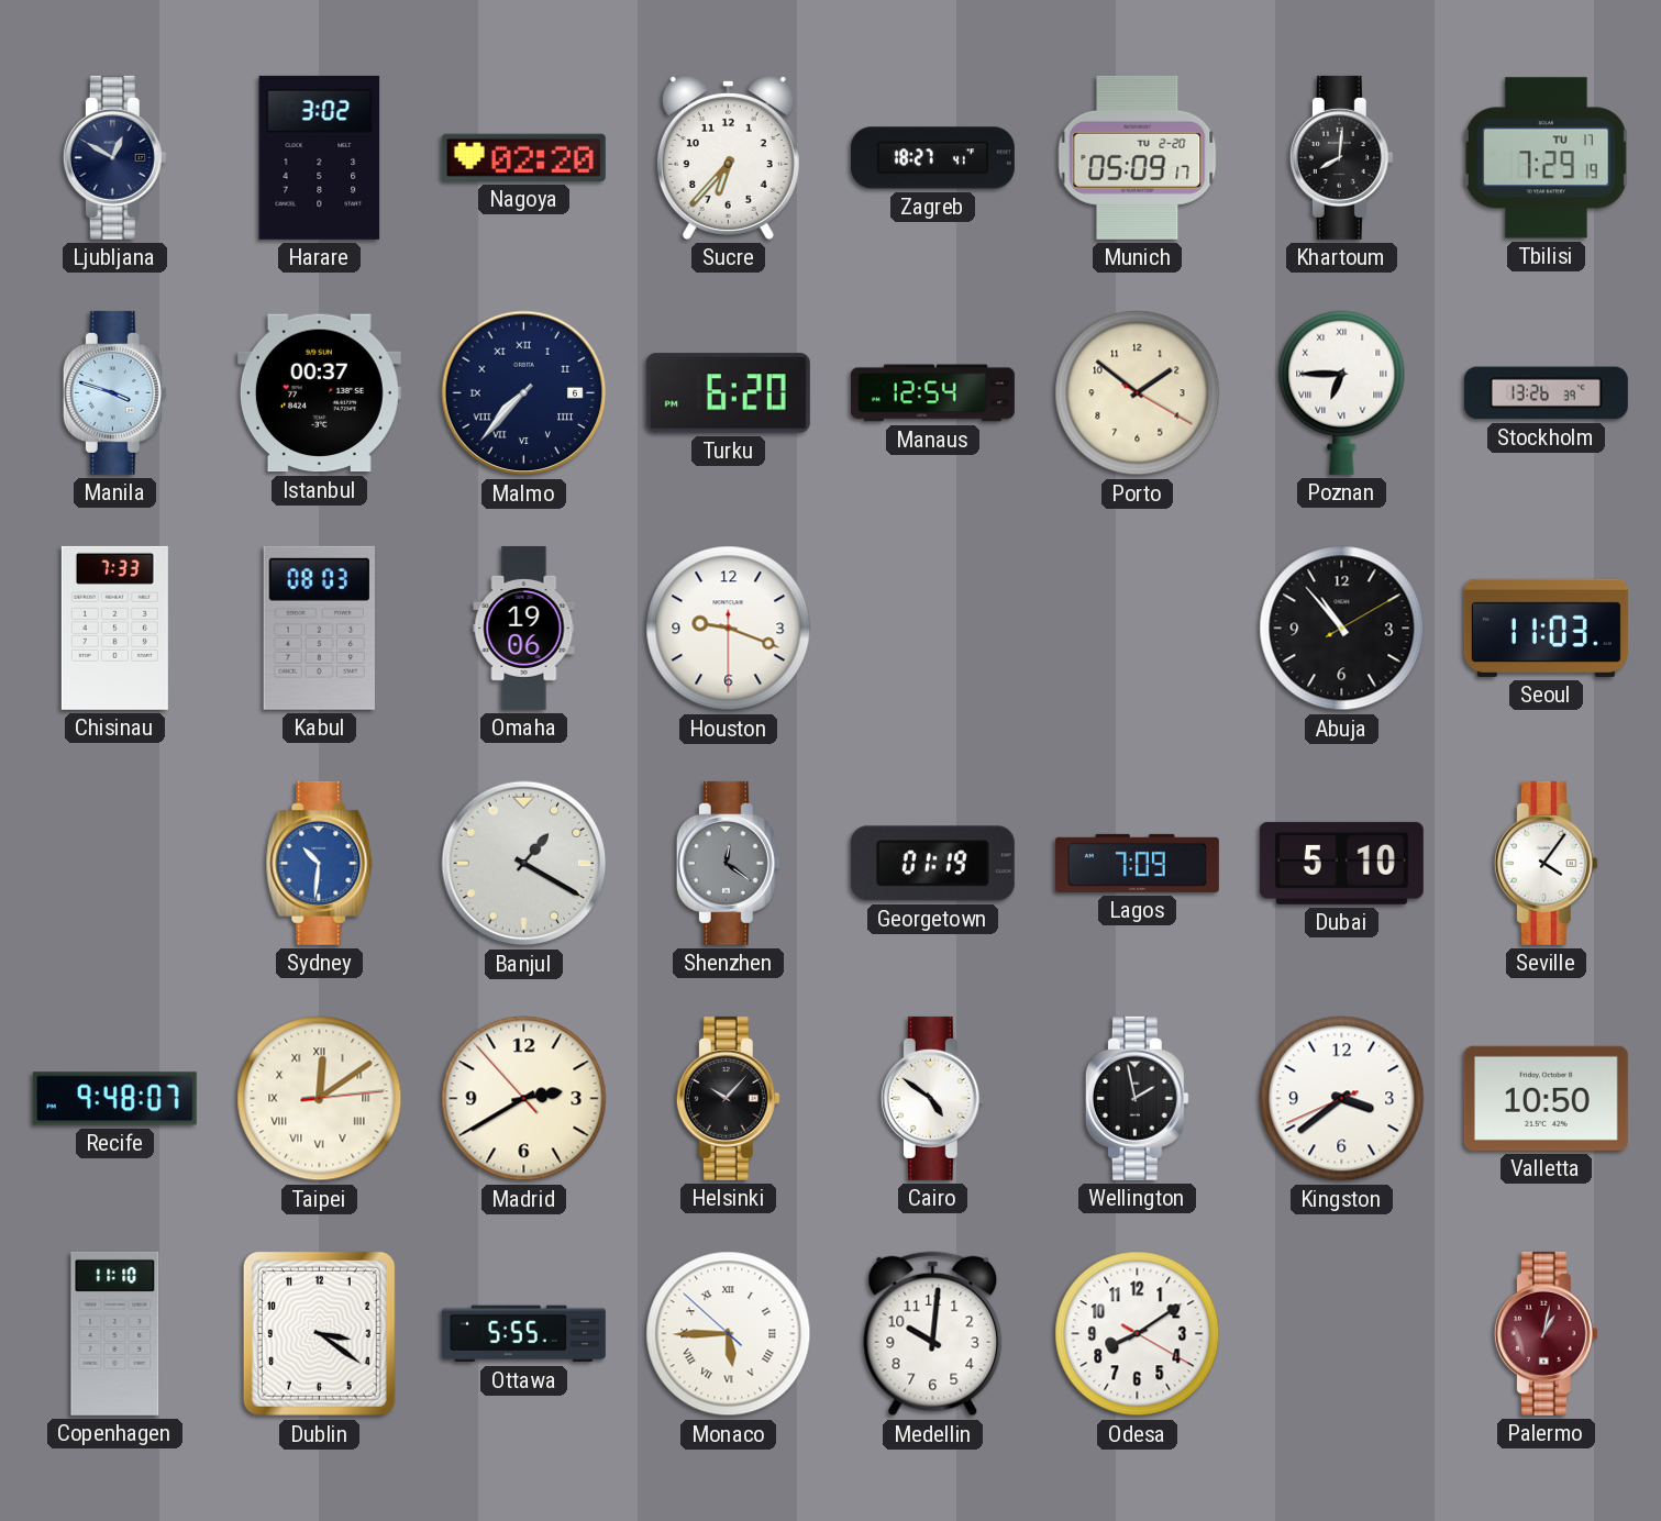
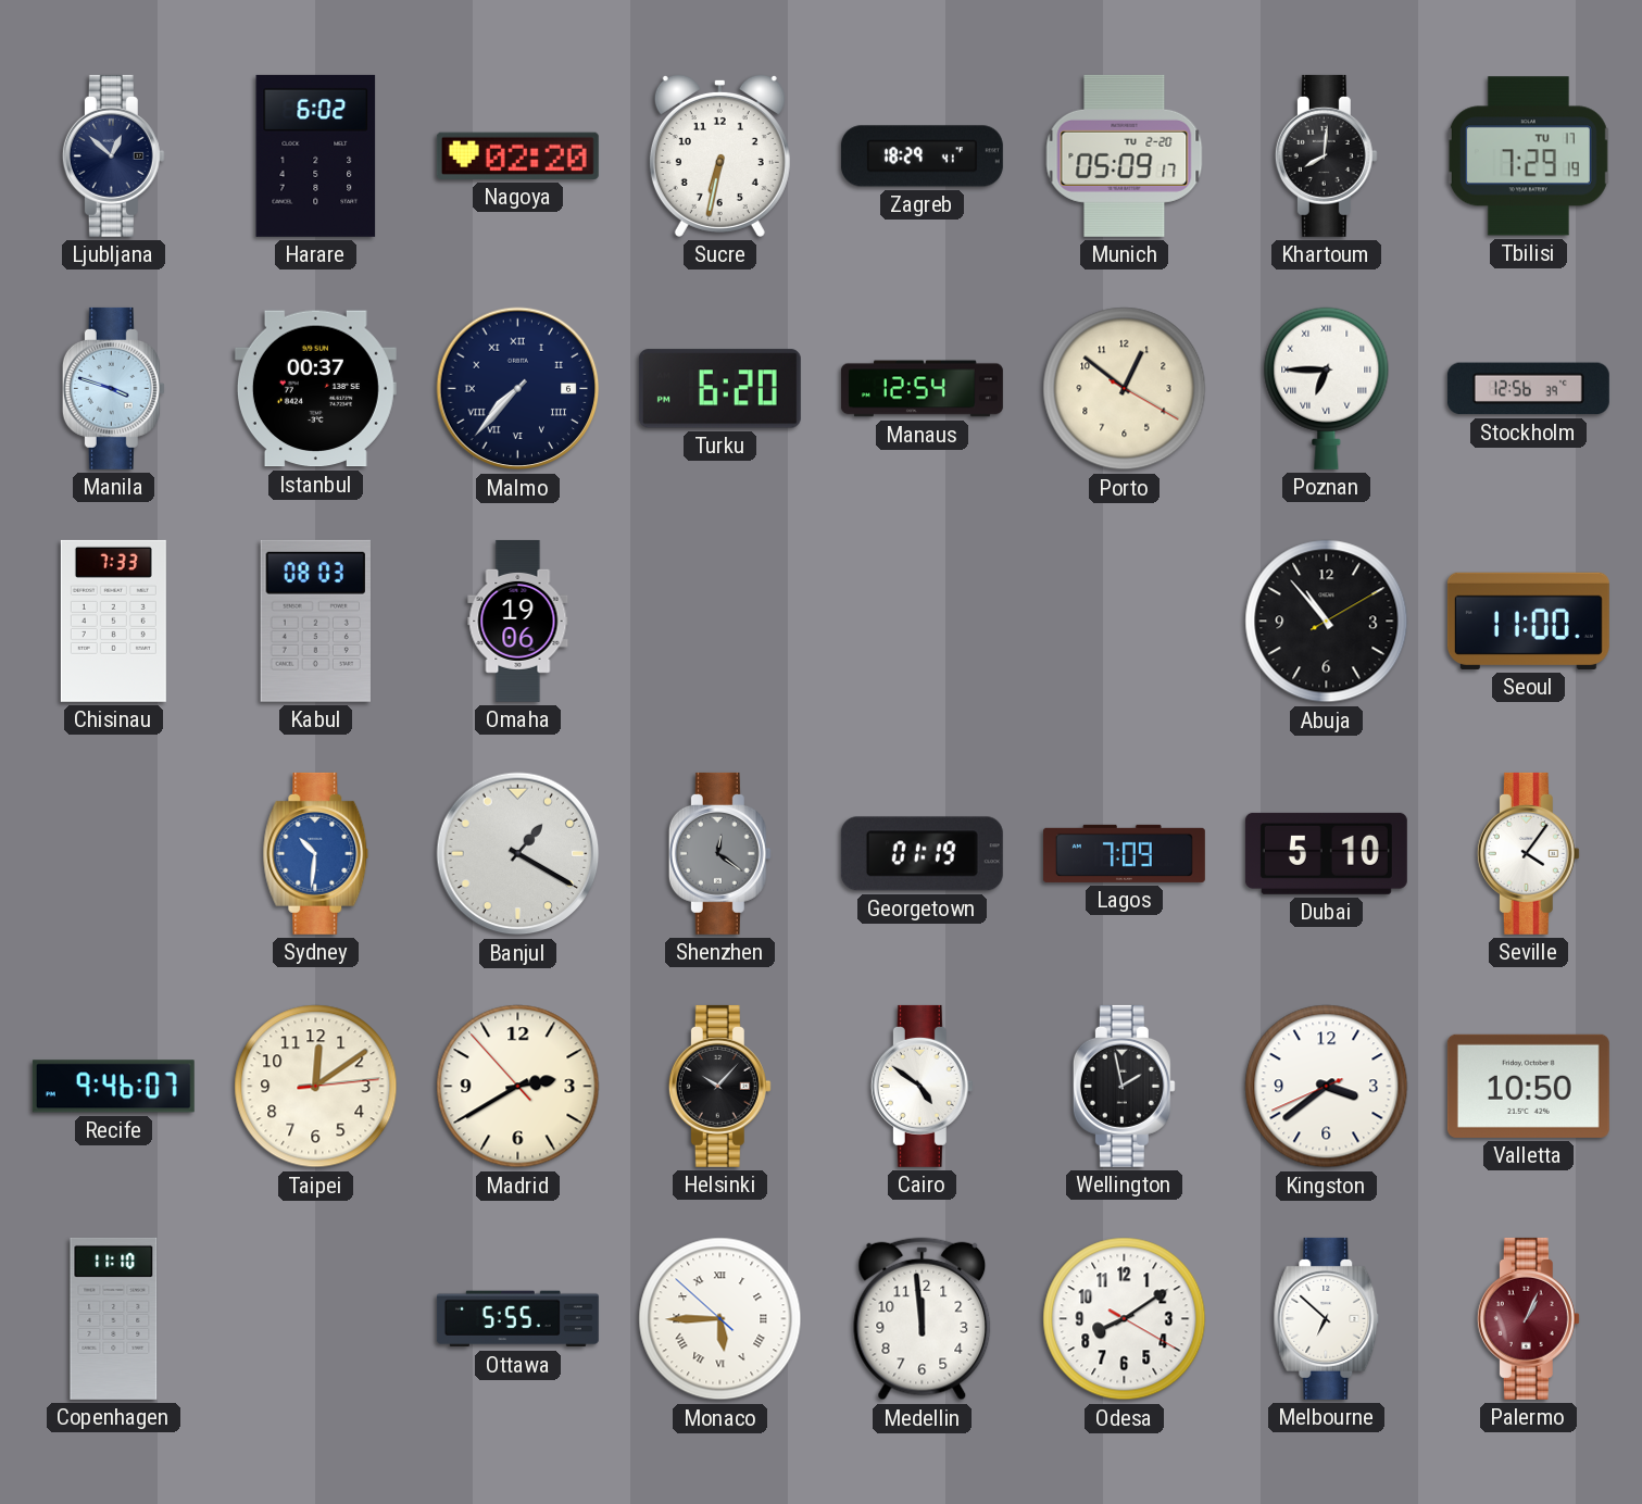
Ljubljana: 12:50 -> 12:52 (113, 155)
Harare: 3:02 -> 6:02 (316, 155)
Sucre: 6:37 -> 6:32 (719, 155)
Zagreb: 18:27 -> 18:29 (922, 156)
Porto: 1:51 -> 12:51 (1125, 389)
Stockholm: 13:26 -> 12:56 (1528, 389)
Houston: 9:18 -> none (729, 629)
Seoul: 11:03 -> 11:00 (1528, 621)
Recife: 9:48 -> 9:46 (113, 1087)
Taipei numerals: Roman -> Arabic (316, 1087)
Dublin: 3:21 -> none (319, 1333)
Medellin: 10:01 -> 11:59 (923, 1319)
Melbourne: none -> 6:52 (1327, 1318)
Palermo: 1:02 -> 1:04 (1528, 1318)
